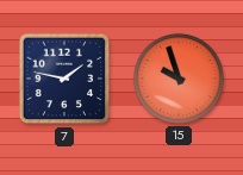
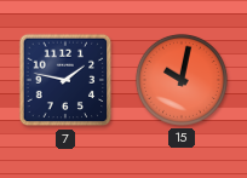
15: 9:57 -> 10:02 (182, 80)
